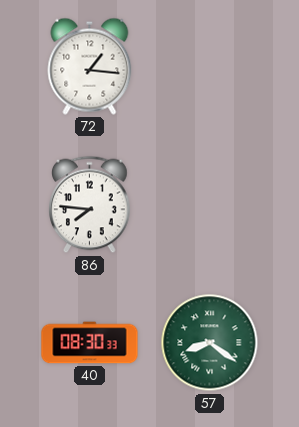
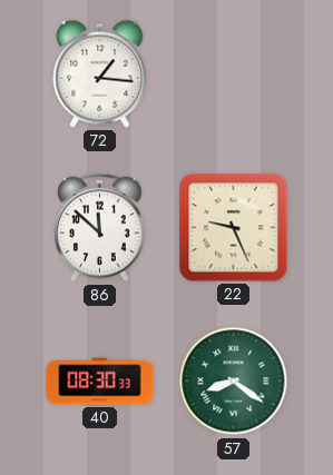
86: 7:46 -> 11:52 (100, 228)
22: none -> 9:26 (234, 228)
